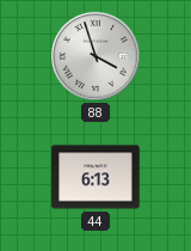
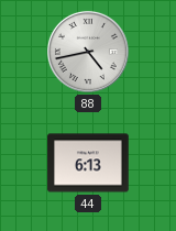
88: 3:57 -> 4:43 (88, 52)
